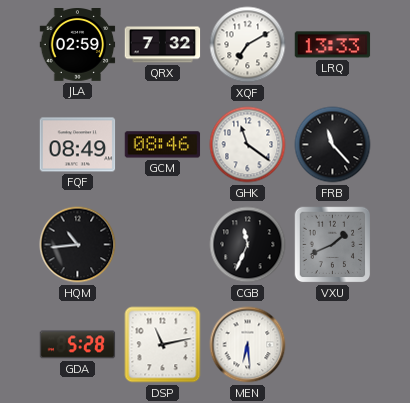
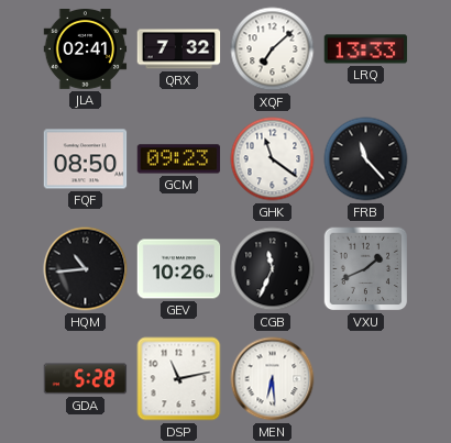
JLA: 02:59 -> 02:41 (86, 49)
XQF: 7:10 -> 7:08 (273, 49)
FQF: 08:49 -> 08:50 (86, 159)
GCM: 08:46 -> 09:23 (179, 159)
GEV: none -> 10:26 (179, 269)
